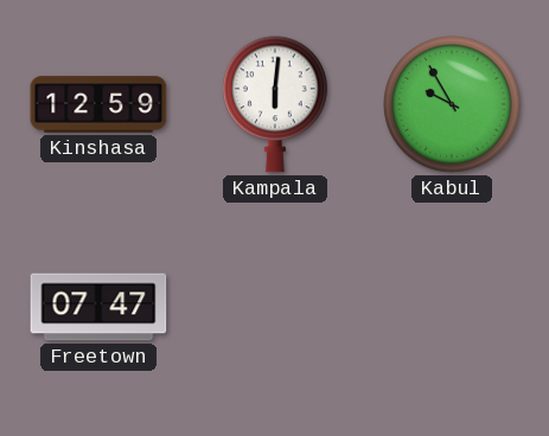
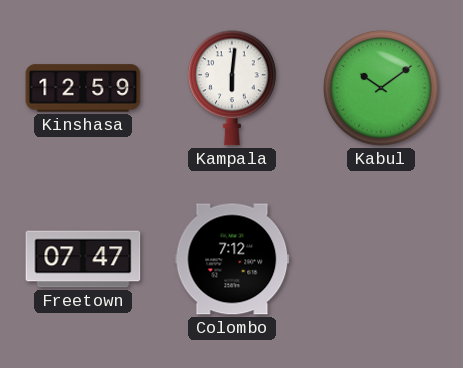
Kabul: 9:55 -> 10:09 (381, 88)
Colombo: none -> 7:12 (232, 259)
